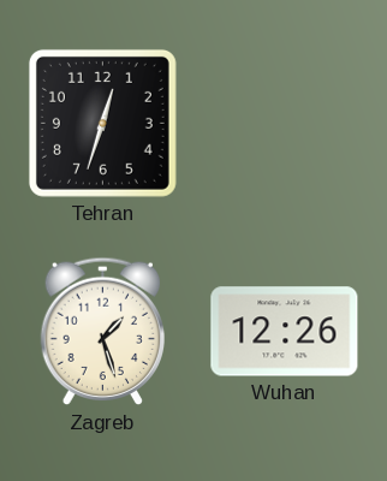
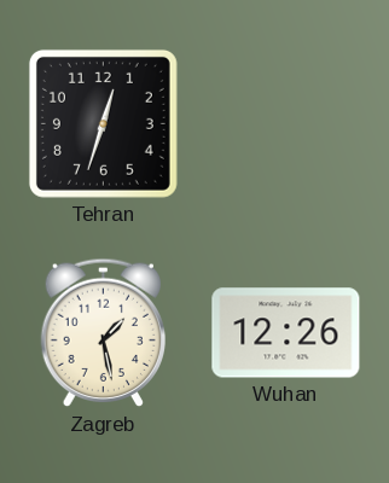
Zagreb: 1:27 -> 1:28 (103, 333)
